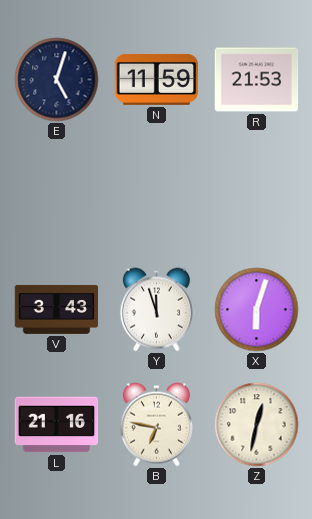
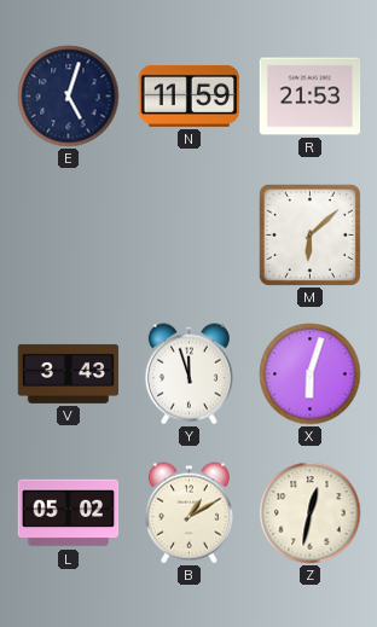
M: none -> 6:08 (309, 234)
L: 21:16 -> 05:02 (69, 513)
B: 6:47 -> 1:10 (188, 513)
